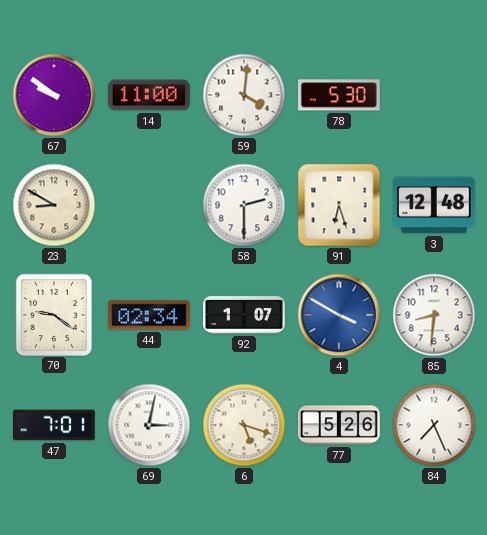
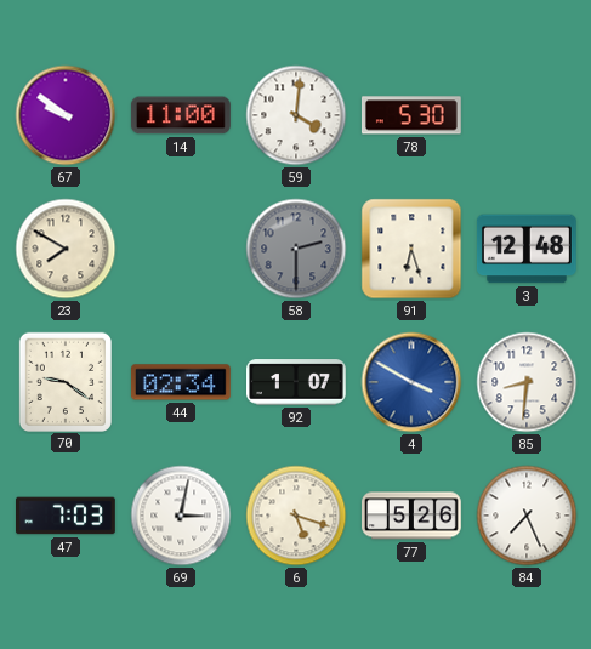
23: 8:50 -> 7:50 (66, 249)
58 dial: white -> grey (296, 249)
47: 7:01 -> 7:03 (67, 516)
